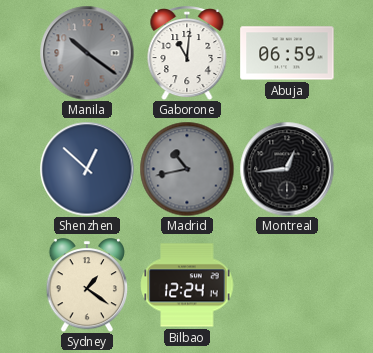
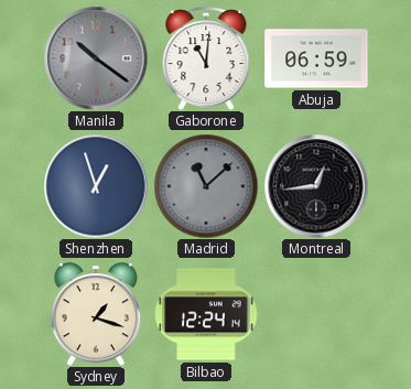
Shenzhen: 12:52 -> 12:57 (96, 186)
Madrid: 10:43 -> 11:08 (206, 186)
Sydney: 1:21 -> 1:18 (96, 314)
